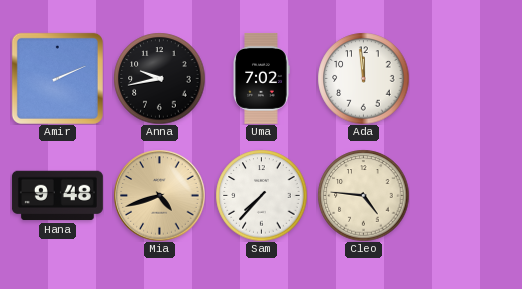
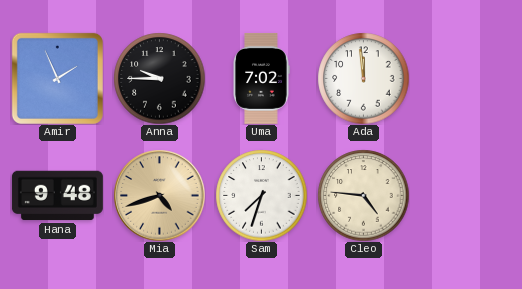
Amir: 2:11 -> 1:56 (57, 78)
Anna: 9:43 -> 9:45 (159, 78)
Sam: 7:37 -> 7:33 (261, 195)
